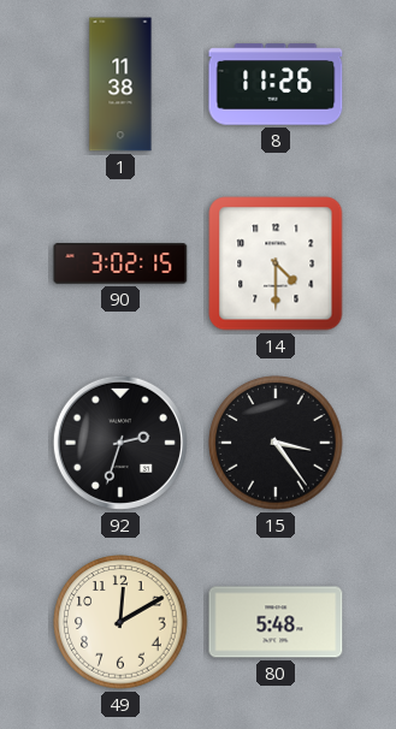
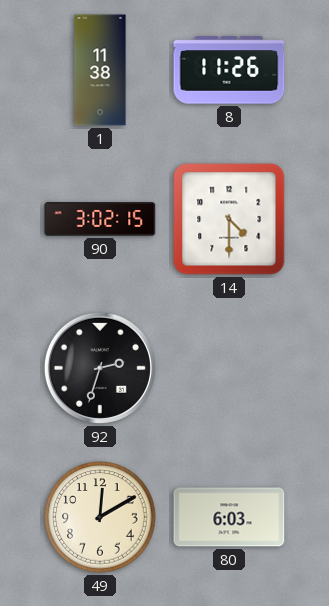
15: 3:24 -> none (276, 443)
80: 5:48 -> 6:03 (229, 517)
